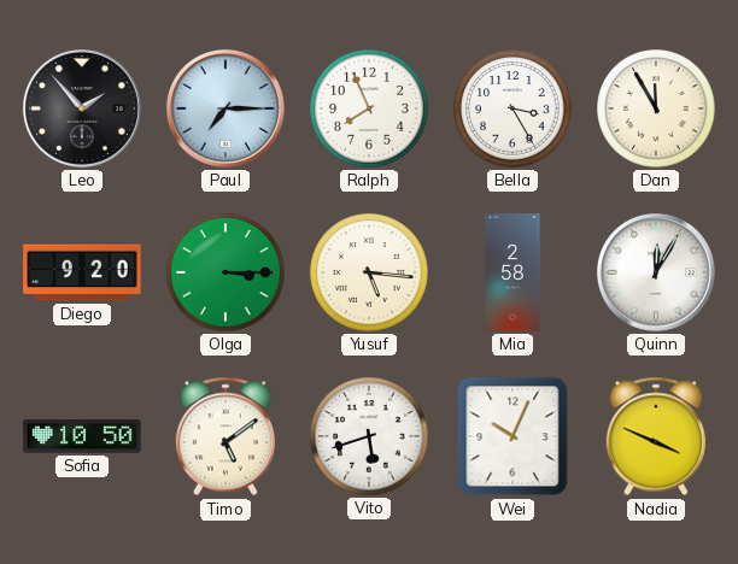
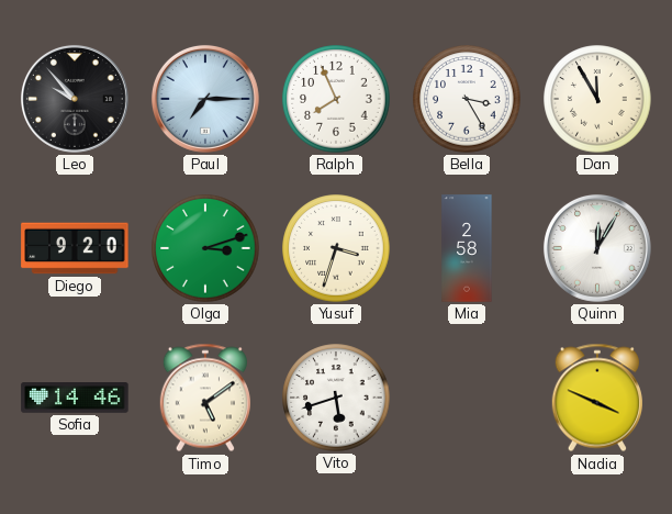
Leo: 1:53 -> 9:53 (75, 99)
Olga: 3:15 -> 3:12 (205, 248)
Yusuf: 5:16 -> 3:33 (336, 248)
Sofia: 10:50 -> 14:46 (75, 399)
Wei: 10:04 -> none (512, 436)
